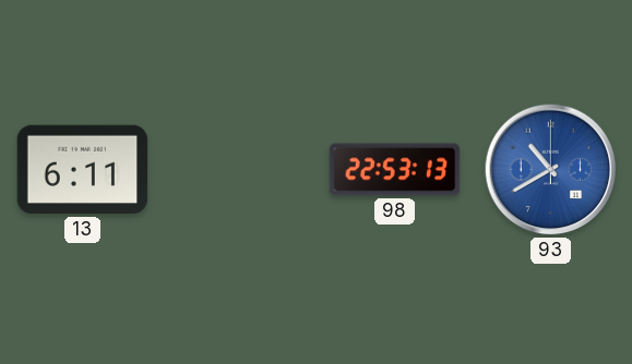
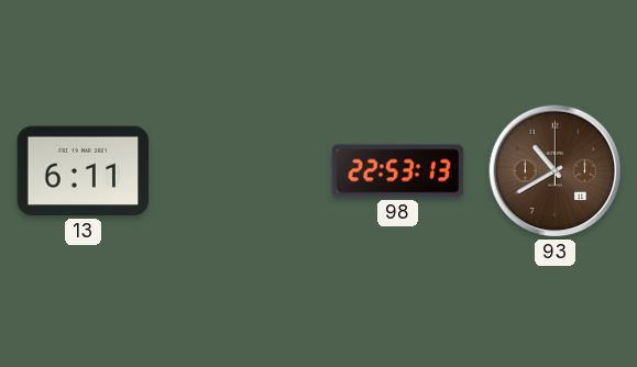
93 dial: blue -> brown (556, 171)
